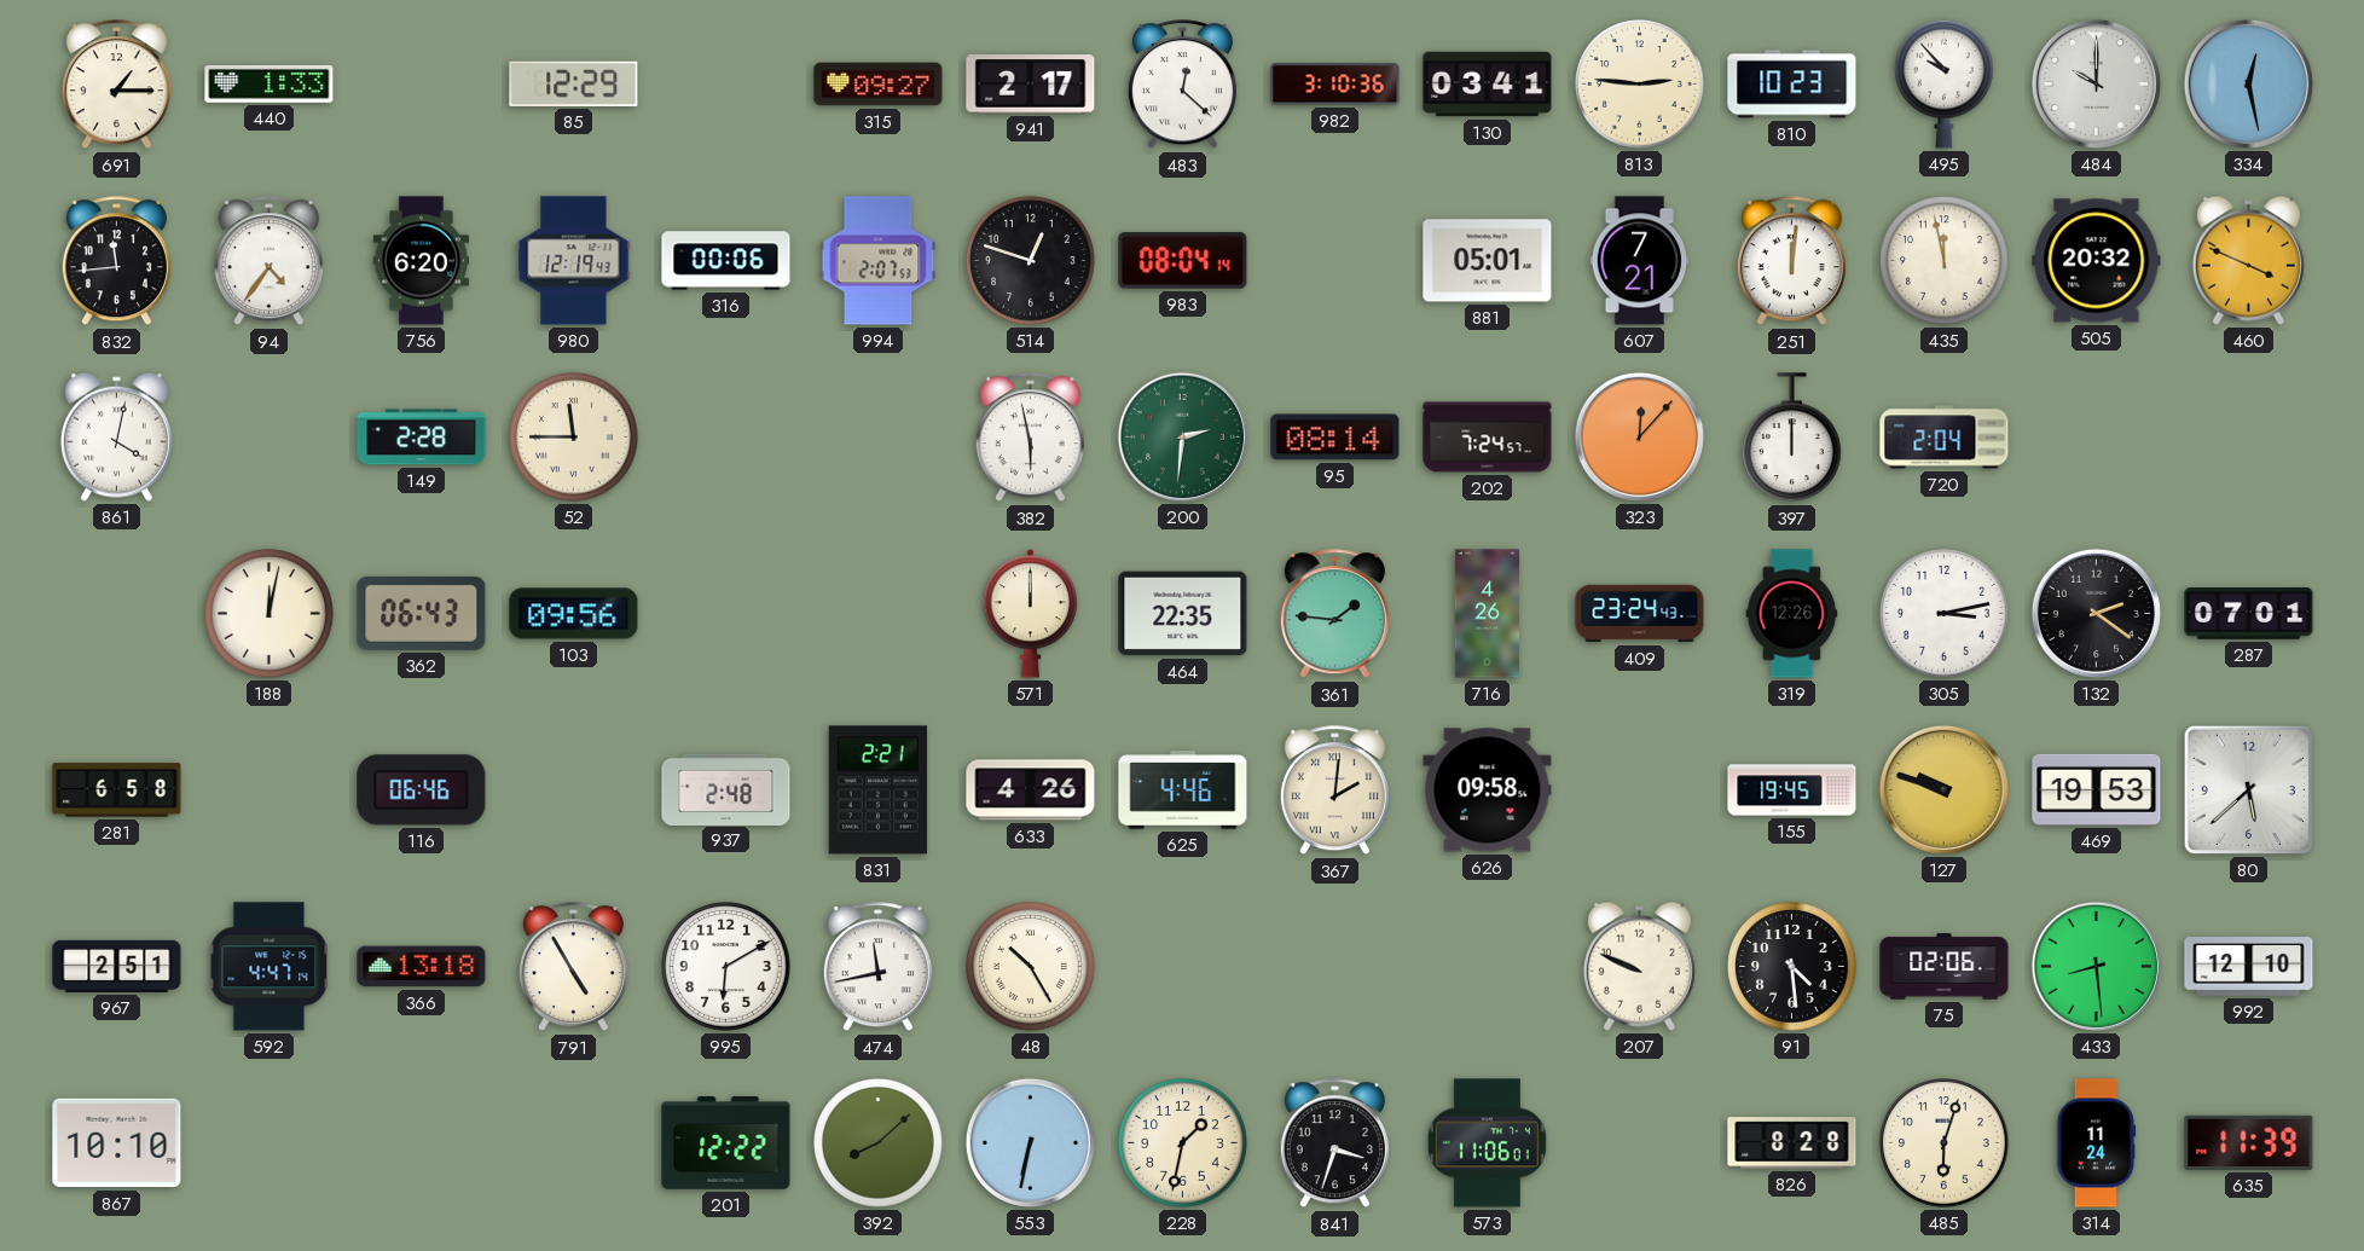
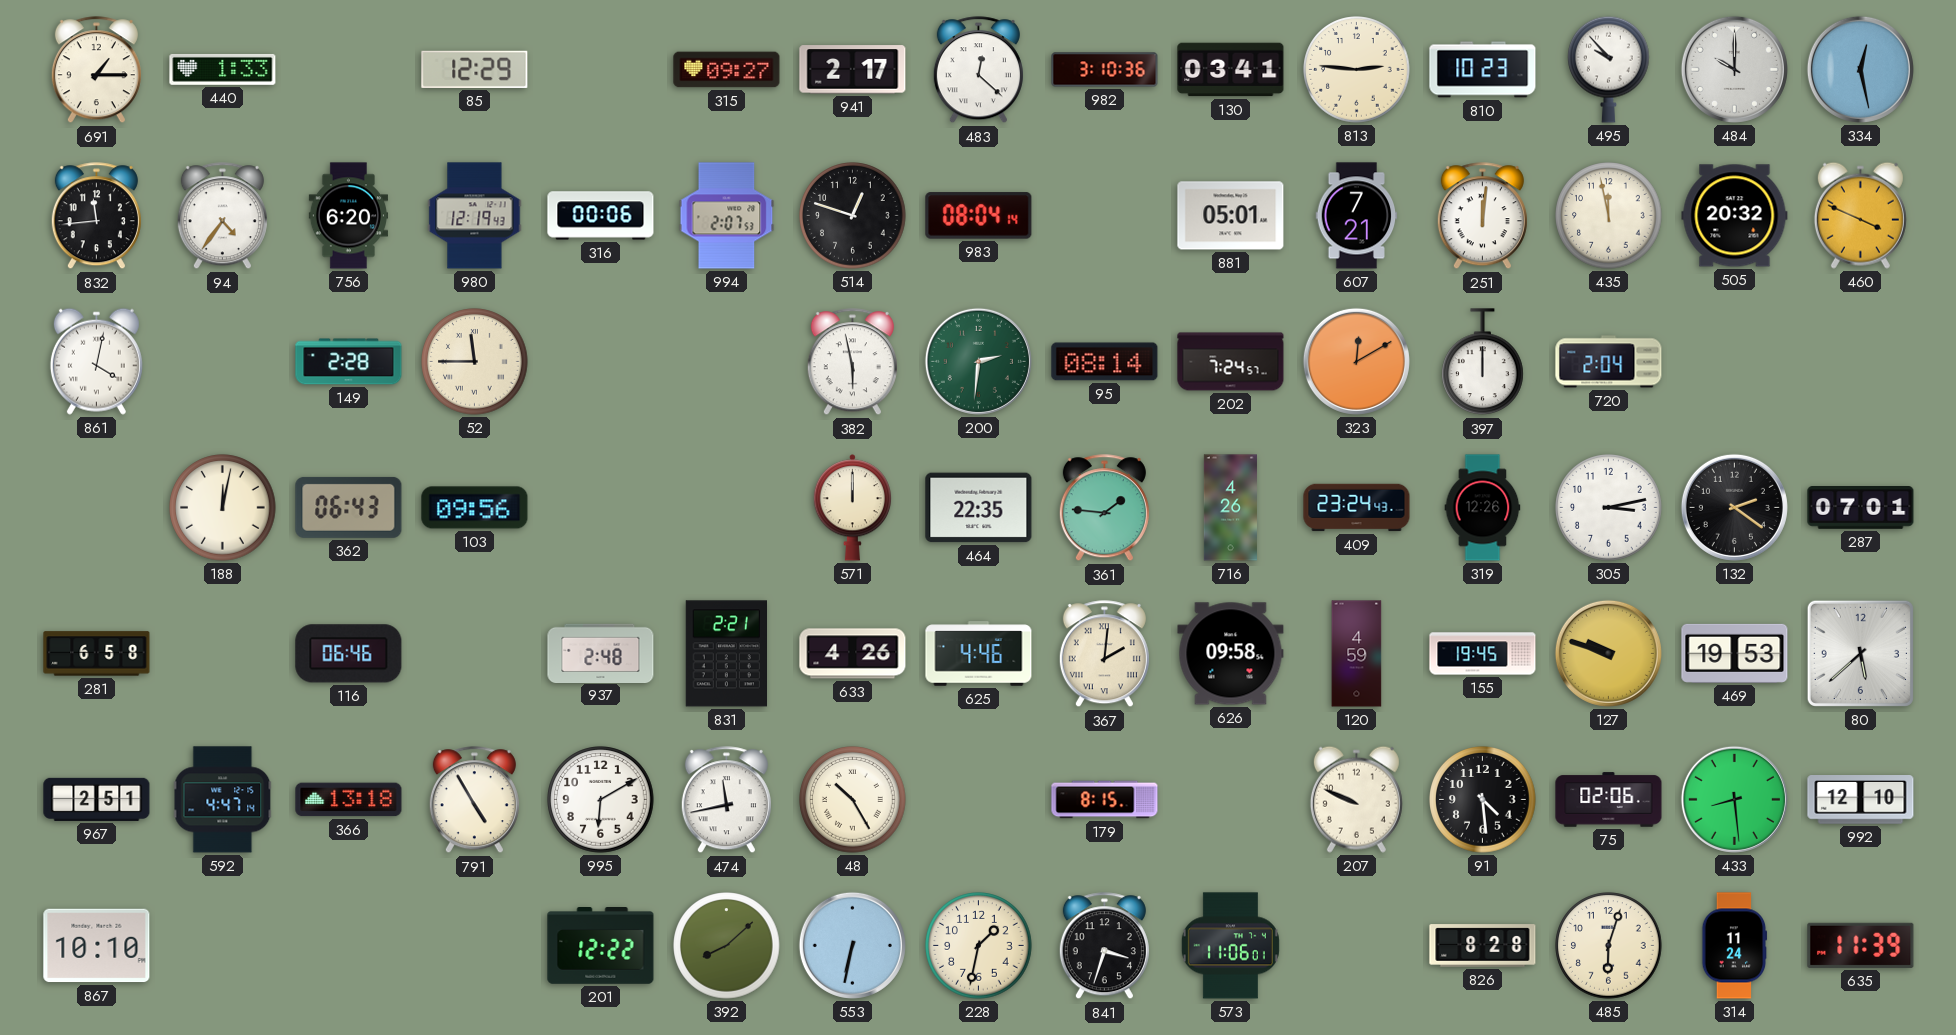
323: 12:07 -> 12:10 (1356, 361)
120: none -> 4:59 (1357, 654)
179: none -> 8:15 (1105, 800)
